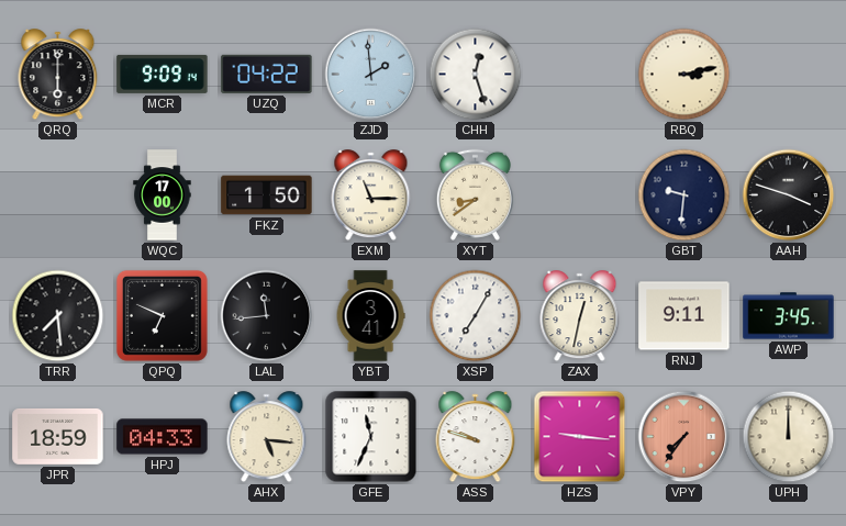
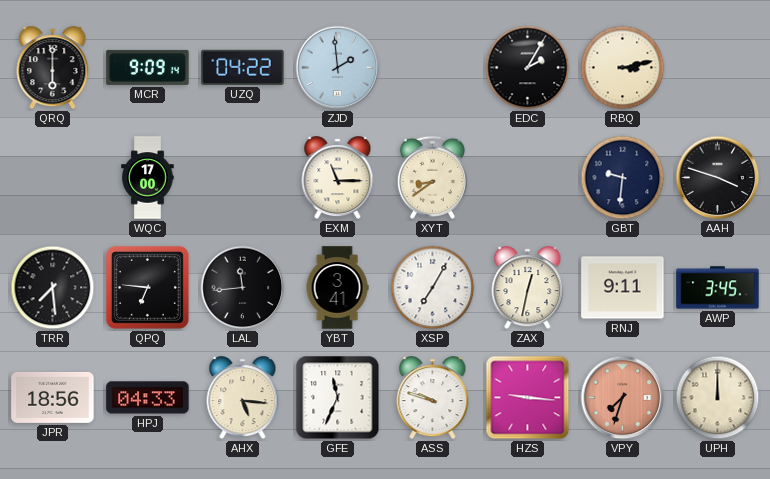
CHH: 12:27 -> none (476, 75)
EDC: none -> 2:05 (528, 68)
FKZ: 1:50 -> none (267, 195)
QPQ: 6:49 -> 6:46 (147, 287)
JPR: 18:59 -> 18:56 (53, 397)
VPY: 7:36 -> 7:33 (623, 398)
